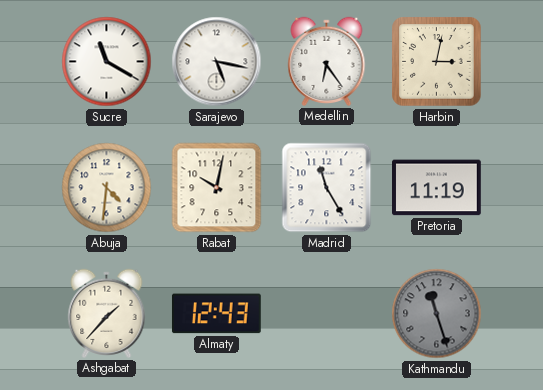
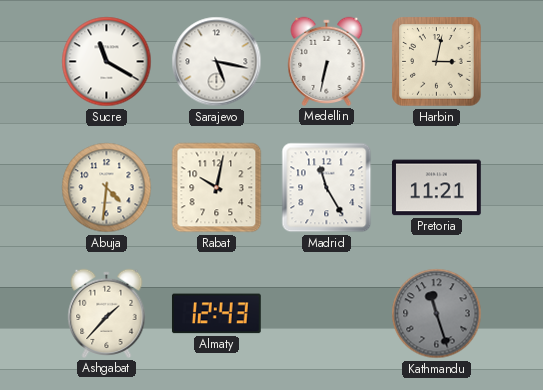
Medellin: 6:24 -> 6:32 (327, 61)
Pretoria: 11:19 -> 11:21 (437, 188)
